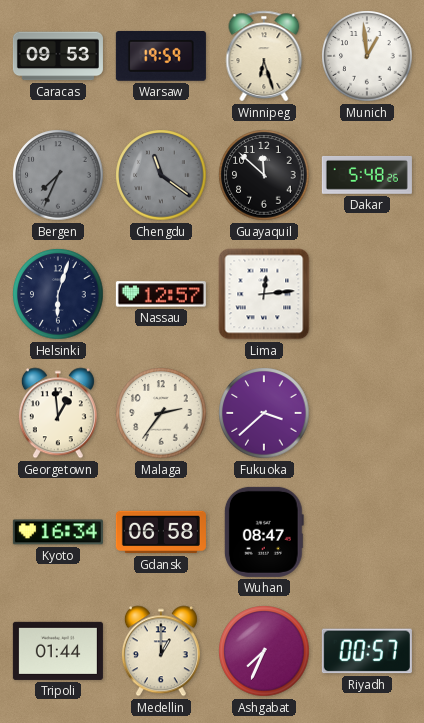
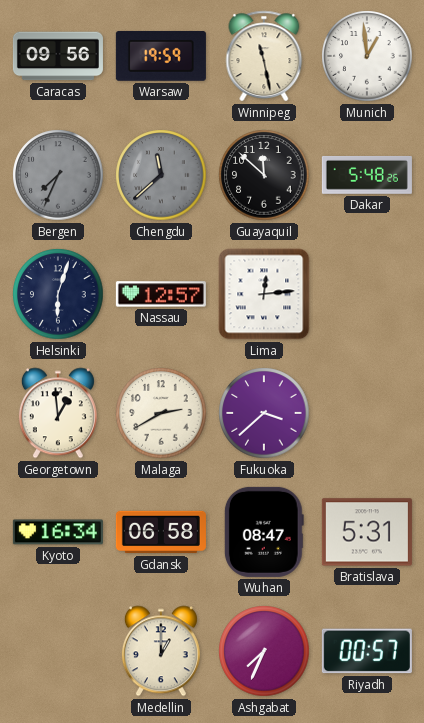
Caracas: 09:53 -> 09:56 (58, 56)
Winnipeg: 6:27 -> 11:28 (264, 56)
Chengdu: 11:21 -> 11:38 (161, 175)
Malaga: 2:36 -> 2:40 (161, 413)
Bratislava: none -> 5:31 (367, 532)
Tripoli: 01:44 -> none (58, 651)
